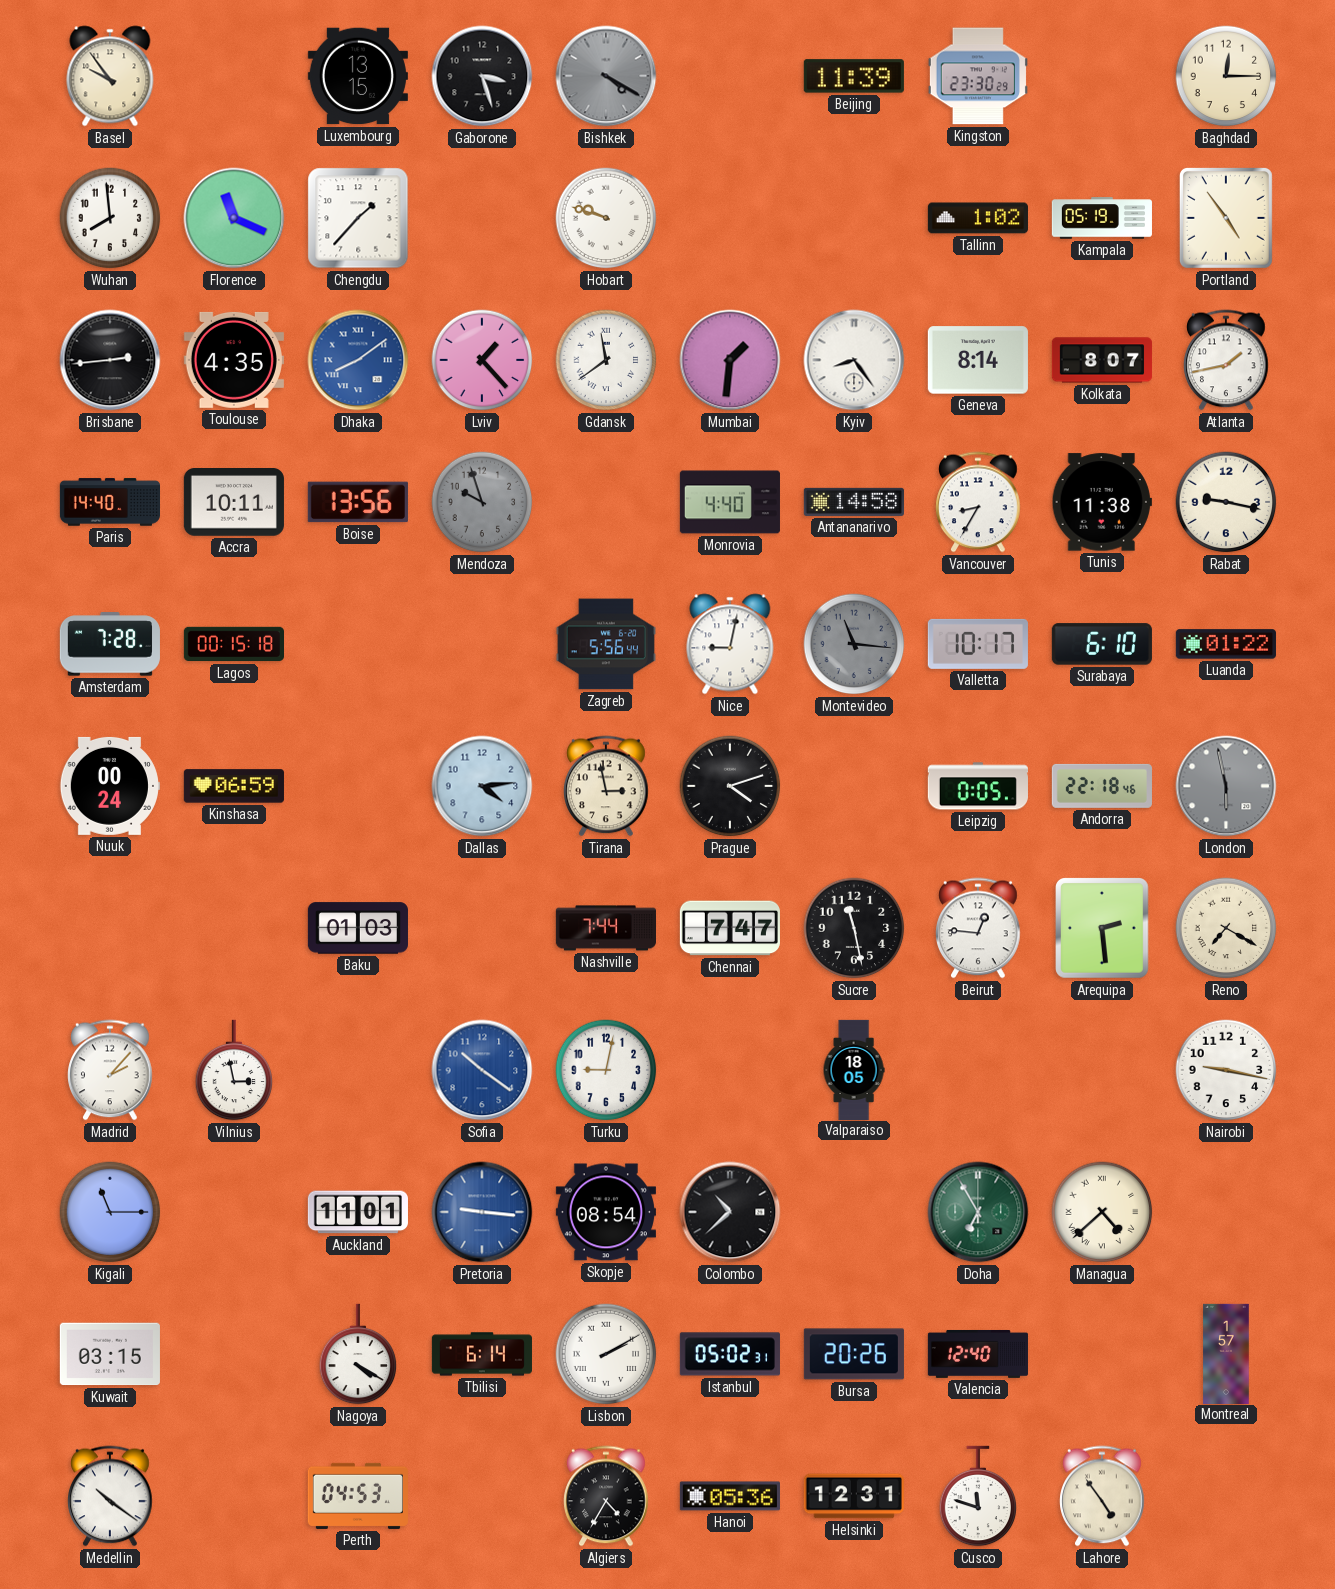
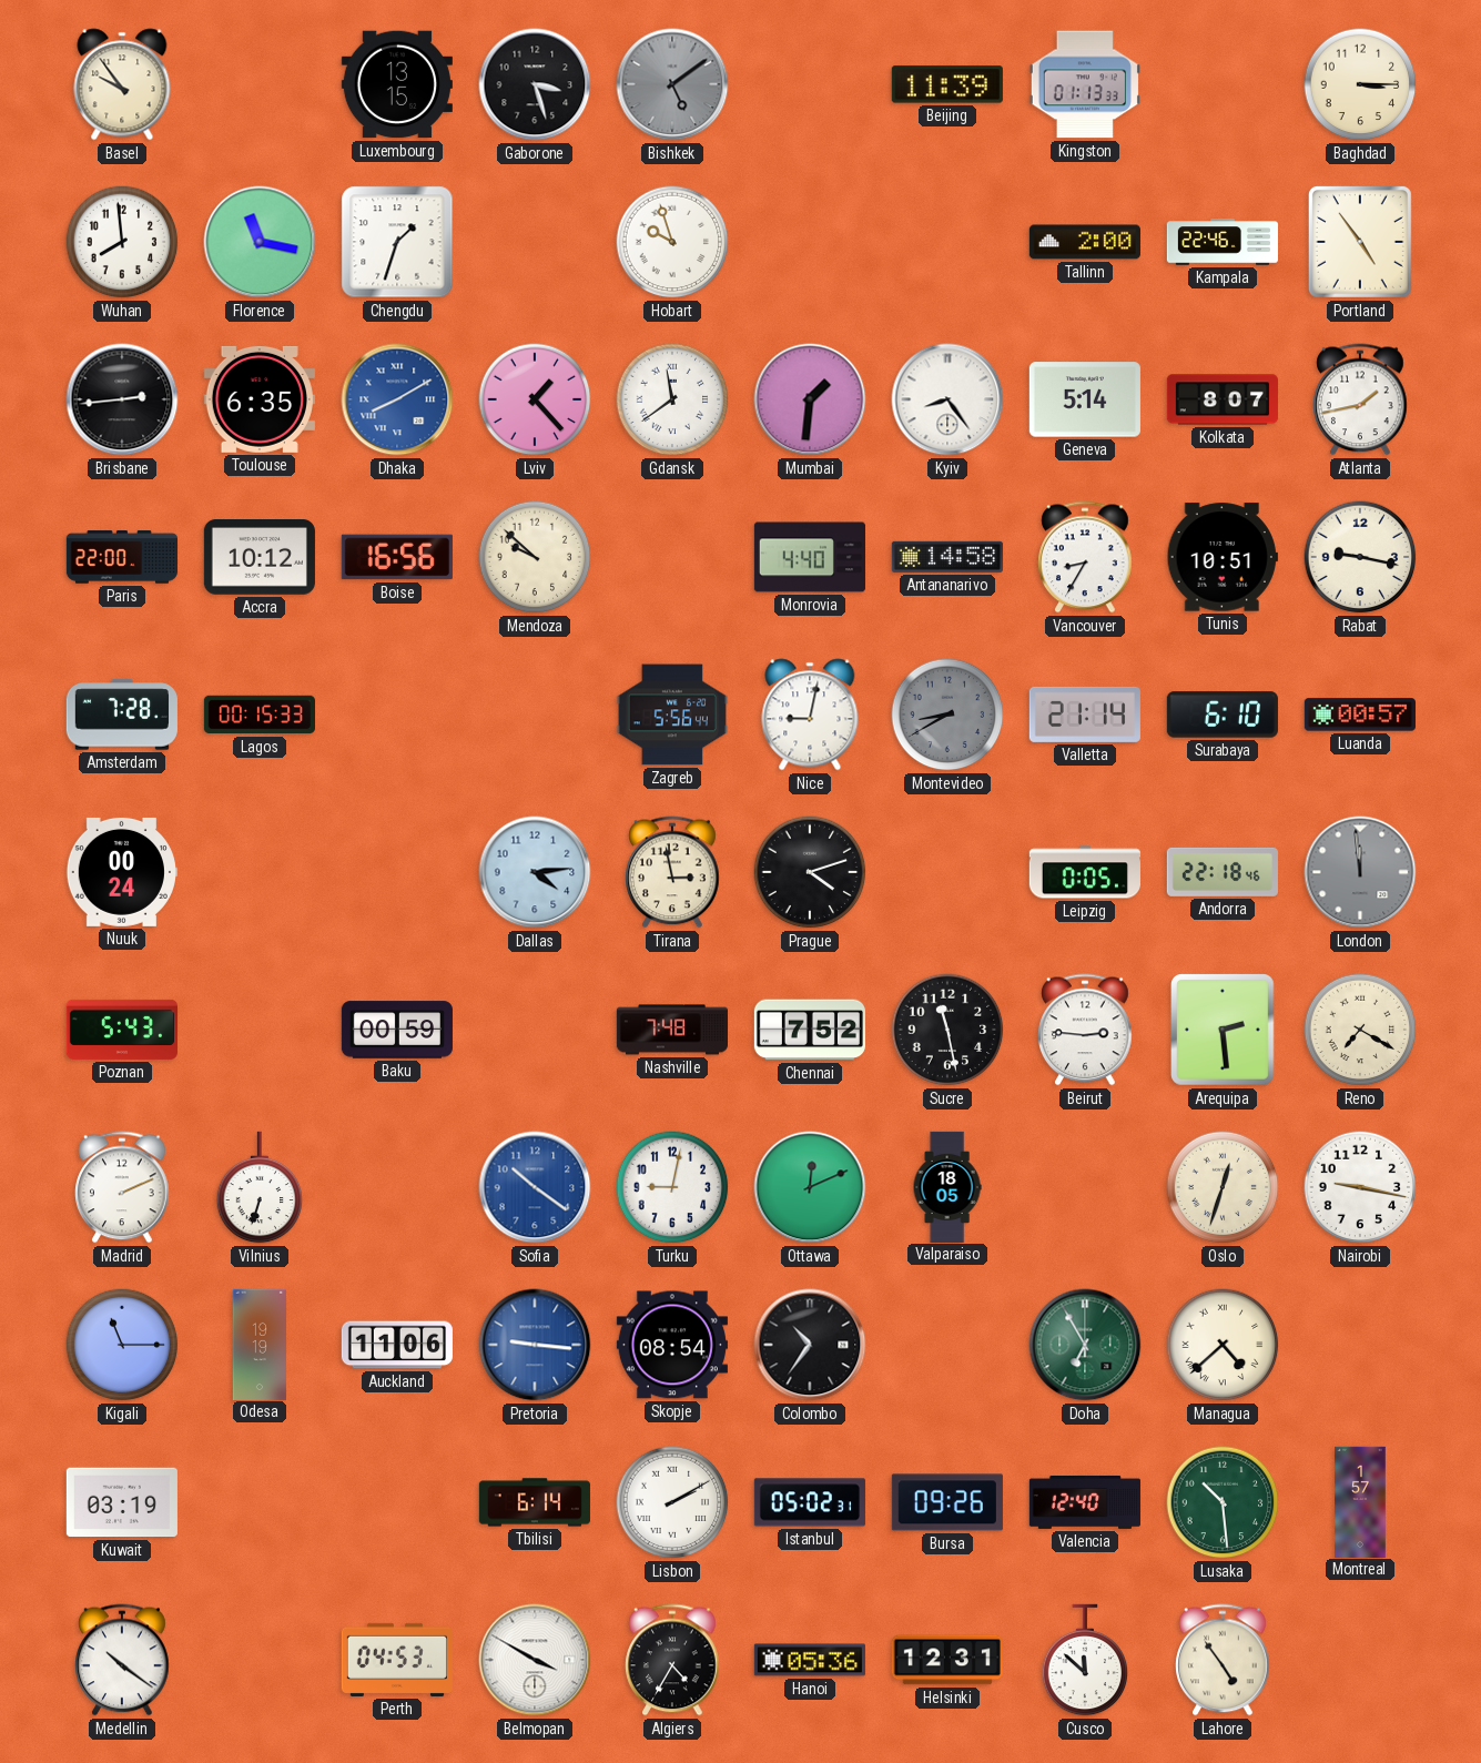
Bishkek: 4:20 -> 5:09 (672, 84)
Kingston: 23:30 -> 01:13 (1085, 84)
Baghdad: 12:15 -> 3:15 (1360, 84)
Florence: 11:19 -> 11:17 (260, 242)
Chengdu: 1:37 -> 1:33 (397, 242)
Hobart: 9:48 -> 9:57 (672, 242)
Tallinn: 1:02 -> 2:00 (1085, 242)
Kampala: 05:19 -> 22:46 (1221, 242)
Toulouse: 4:35 -> 6:35 (260, 399)
Dhaka: 8:09 -> 8:10 (397, 399)
Geneva: 8:14 -> 5:14 (1085, 399)
Paris: 14:40 -> 22:00 (121, 557)
Accra: 10:11 -> 10:12 (260, 558)
Boise: 13:56 -> 16:56 (397, 557)
Mendoza: 9:57 -> 9:52 (535, 557)
Mendoza dial: grey -> cream (535, 557)
Tunis: 11:38 -> 10:51 (1223, 557)
Lagos: 00:15:18 -> 00:15:33 (258, 715)
Montevideo: 11:16 -> 8:40 (947, 715)
Valletta: 10:17 -> 21:14 (1085, 715)
Luanda: 01:22 -> 00:57 (1360, 715)
Kinshasa: 06:59 -> none (234, 786)
London: 5:58 -> 11:59 (1360, 872)
Poznan: none -> 5:43 (122, 1030)
Baku: 01:03 -> 00:59 (397, 1030)
Nashville: 7:44 -> 7:48 (671, 1030)
Chennai: 7:47 -> 7:52 (810, 1030)
Beirut: 12:46 -> 2:46 (1085, 1030)
Madrid: 2:07 -> 2:11 (122, 1187)
Vilnius: 2:58 -> 6:33 (260, 1187)
Ottawa: none -> 12:11 (810, 1187)
Oslo: none -> 12:33 (1223, 1187)
Odesa: none -> 19:19 (258, 1344)
Auckland: 11:01 -> 11:06 (397, 1345)
Colombo: 10:38 -> 10:36 (810, 1345)
Kuwait: 03:15 -> 03:19 (122, 1502)
Nagoya: 4:20 -> none (358, 1354)
Bursa: 20:26 -> 09:26 (947, 1502)
Lusaka: none -> 10:29 (1223, 1502)
Belmopan: none -> 3:50 (535, 1660)
Cusco: 11:48 -> 11:52 (1085, 1660)
